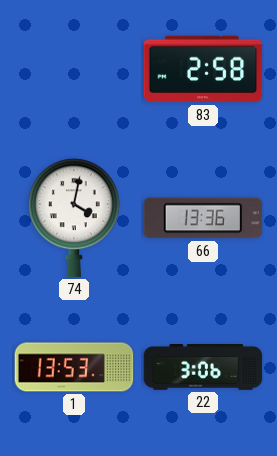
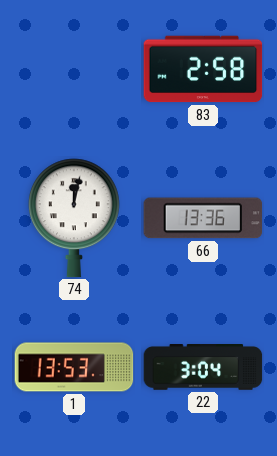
74: 4:02 -> 12:02 (74, 218)
22: 3:06 -> 3:04 (203, 367)
